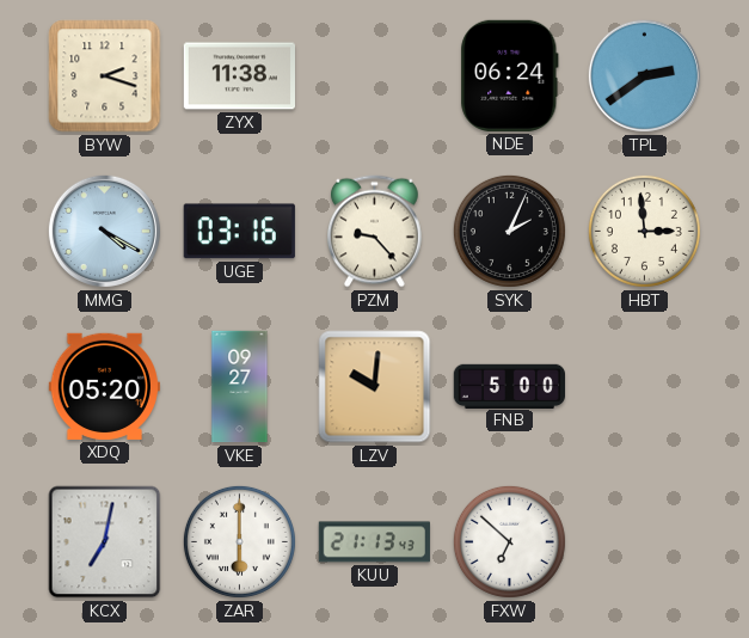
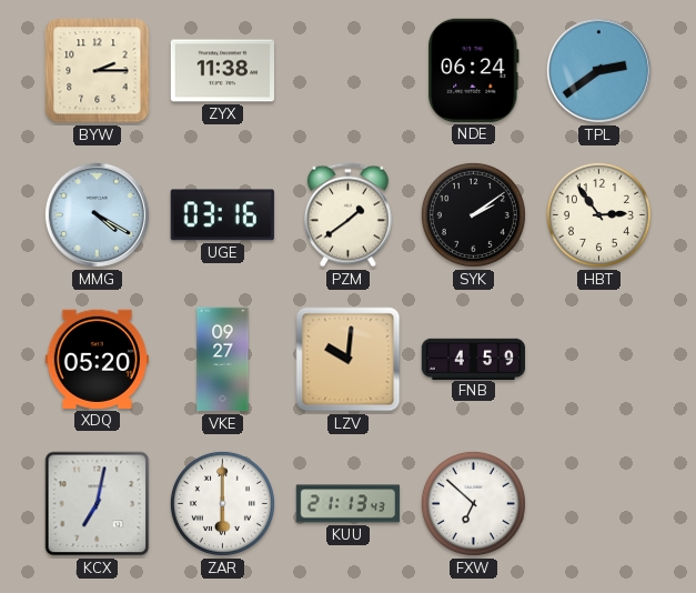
BYW: 2:18 -> 2:15 (98, 71)
PZM: 9:23 -> 1:39 (349, 215)
SYK: 2:04 -> 2:09 (473, 214)
HBT: 2:59 -> 2:54 (598, 214)
FNB: 5:00 -> 4:59 (473, 359)
